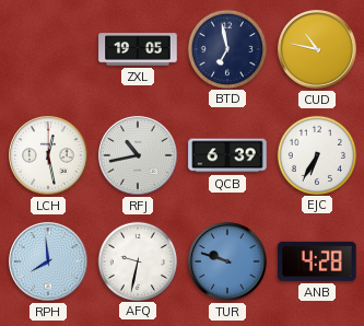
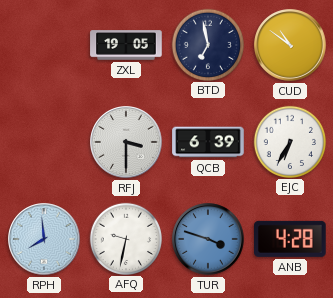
CUD: 10:47 -> 10:51 (290, 45)
LCH: 12:28 -> none (48, 155)
RFJ: 10:43 -> 3:30 (126, 142)
TUR: 9:48 -> 3:48 (208, 239)
